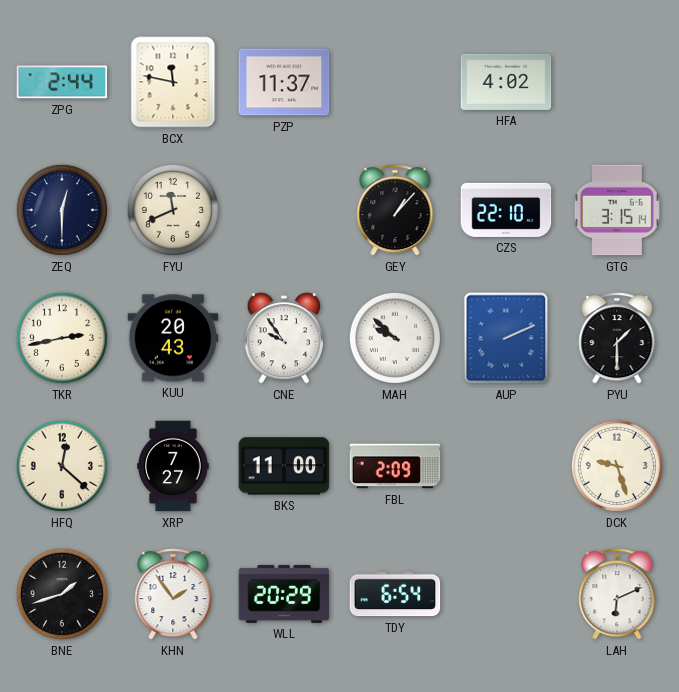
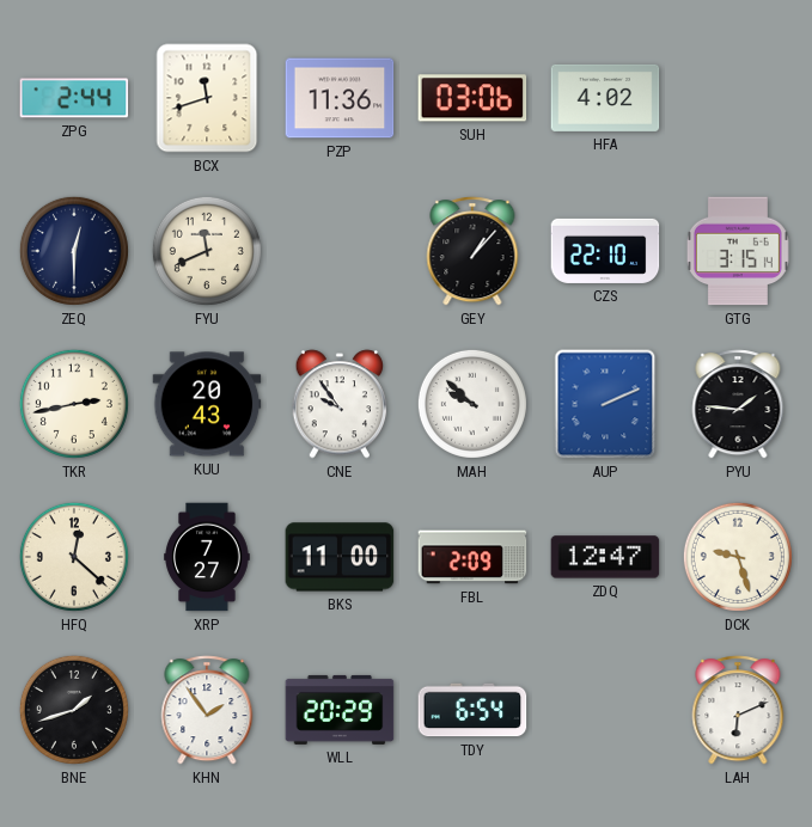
BCX: 11:47 -> 11:42 (207, 98)
PZP: 11:37 -> 11:36 (340, 98)
SUH: none -> 03:06 (472, 98)
PYU: 1:30 -> 1:46 (738, 404)
ZDQ: none -> 12:47 (605, 557)
